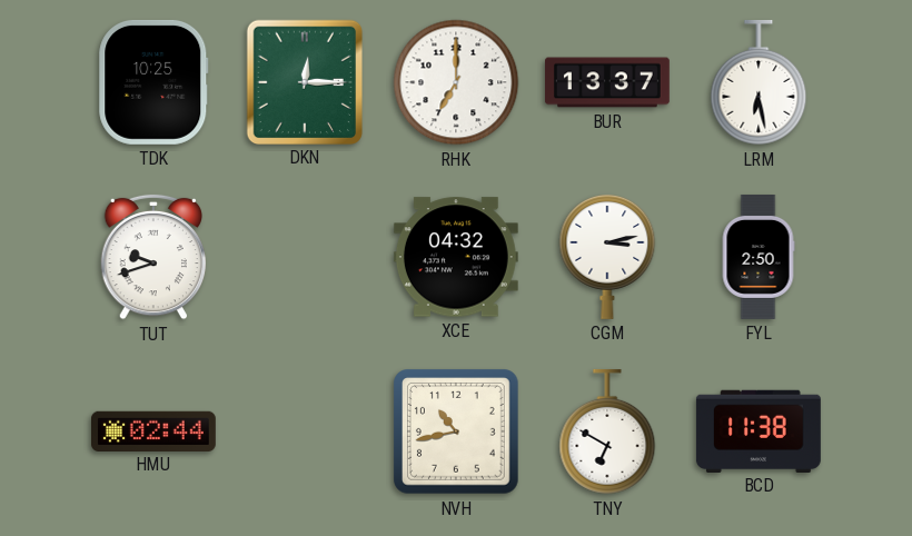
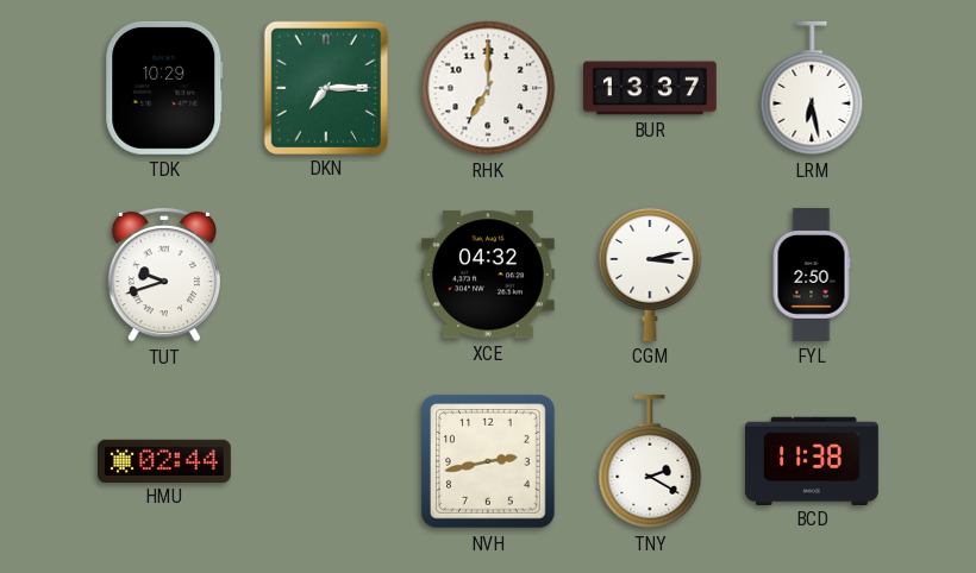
TDK: 10:25 -> 10:29 (164, 88)
DKN: 12:15 -> 7:15 (325, 87)
NVH: 10:43 -> 2:43 (489, 462)
TNY: 6:50 -> 2:20 (650, 461)
